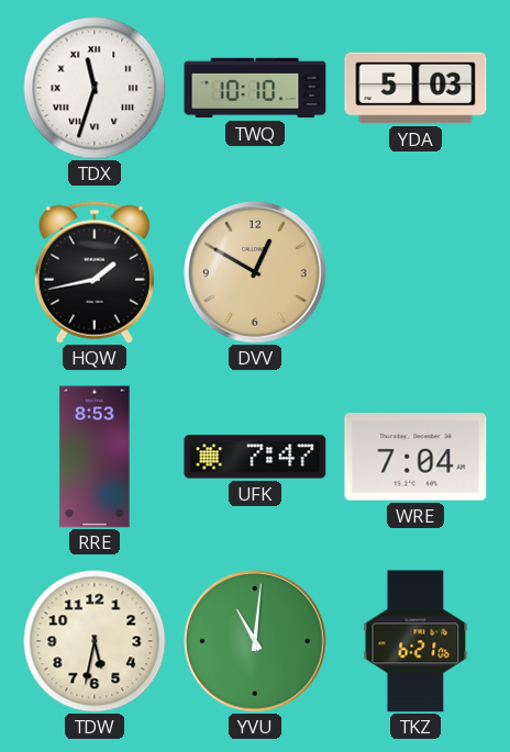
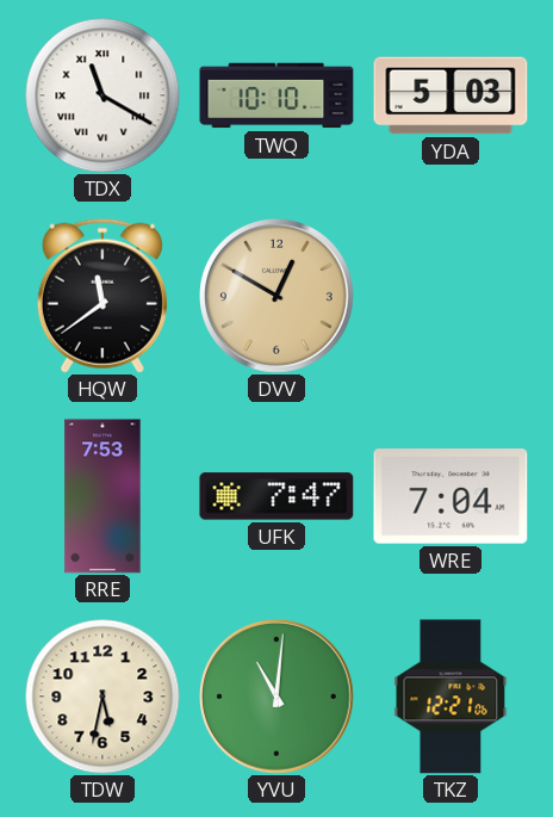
TDX: 11:33 -> 11:20 (102, 95)
HQW: 1:43 -> 11:39 (102, 296)
RRE: 8:53 -> 7:53 (102, 496)
TKZ: 6:21 -> 12:21 (451, 697)
